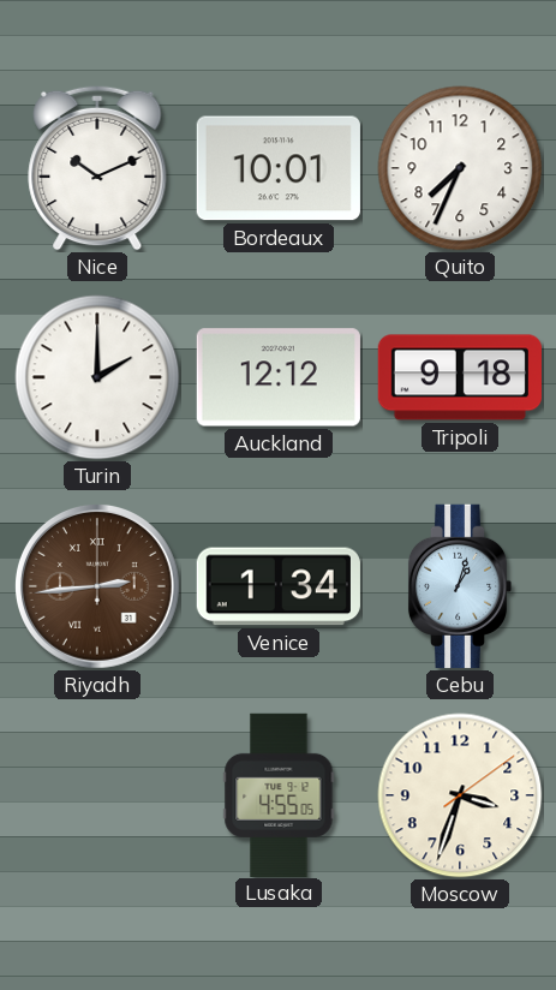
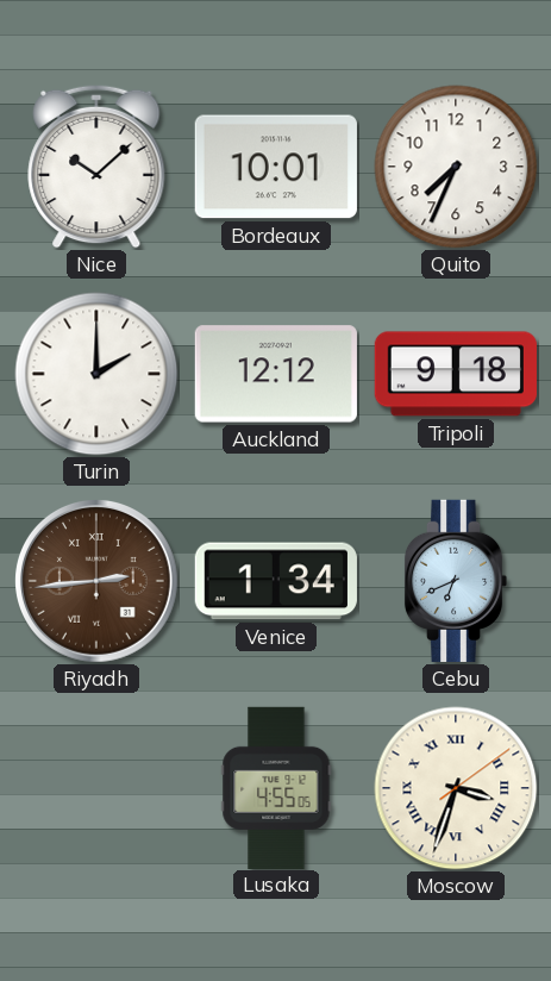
Nice: 10:11 -> 10:08 (96, 167)
Cebu: 1:03 -> 6:41 (456, 581)
Moscow numerals: Arabic -> Roman (456, 788)
